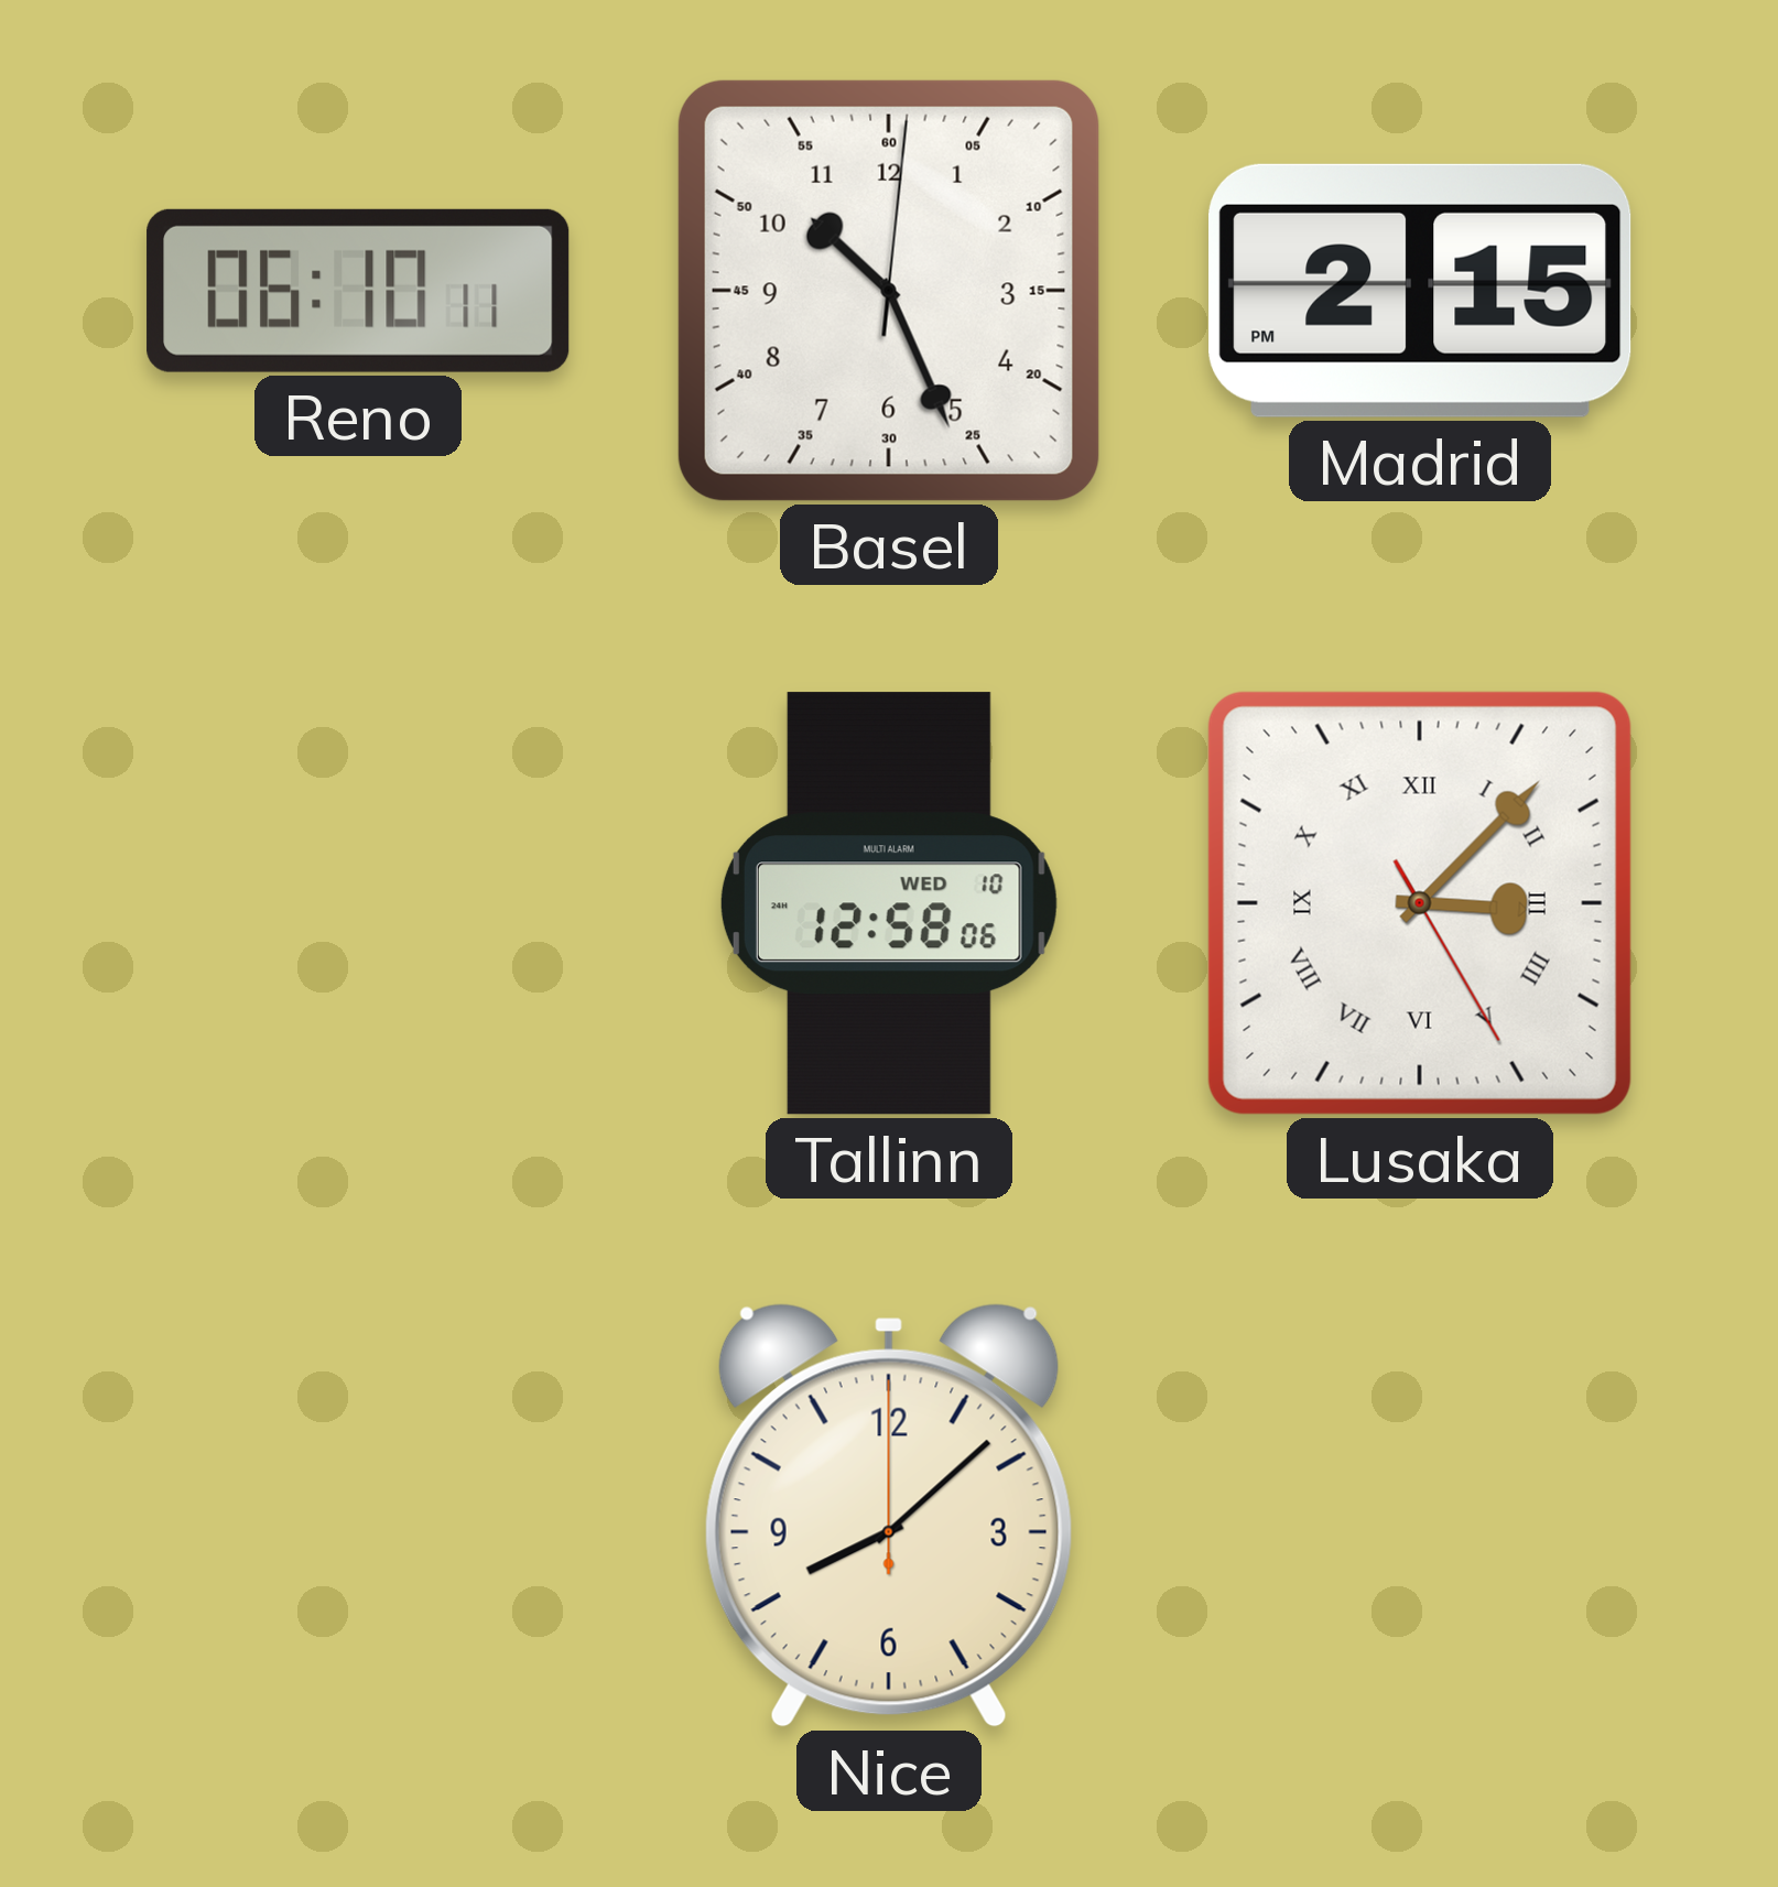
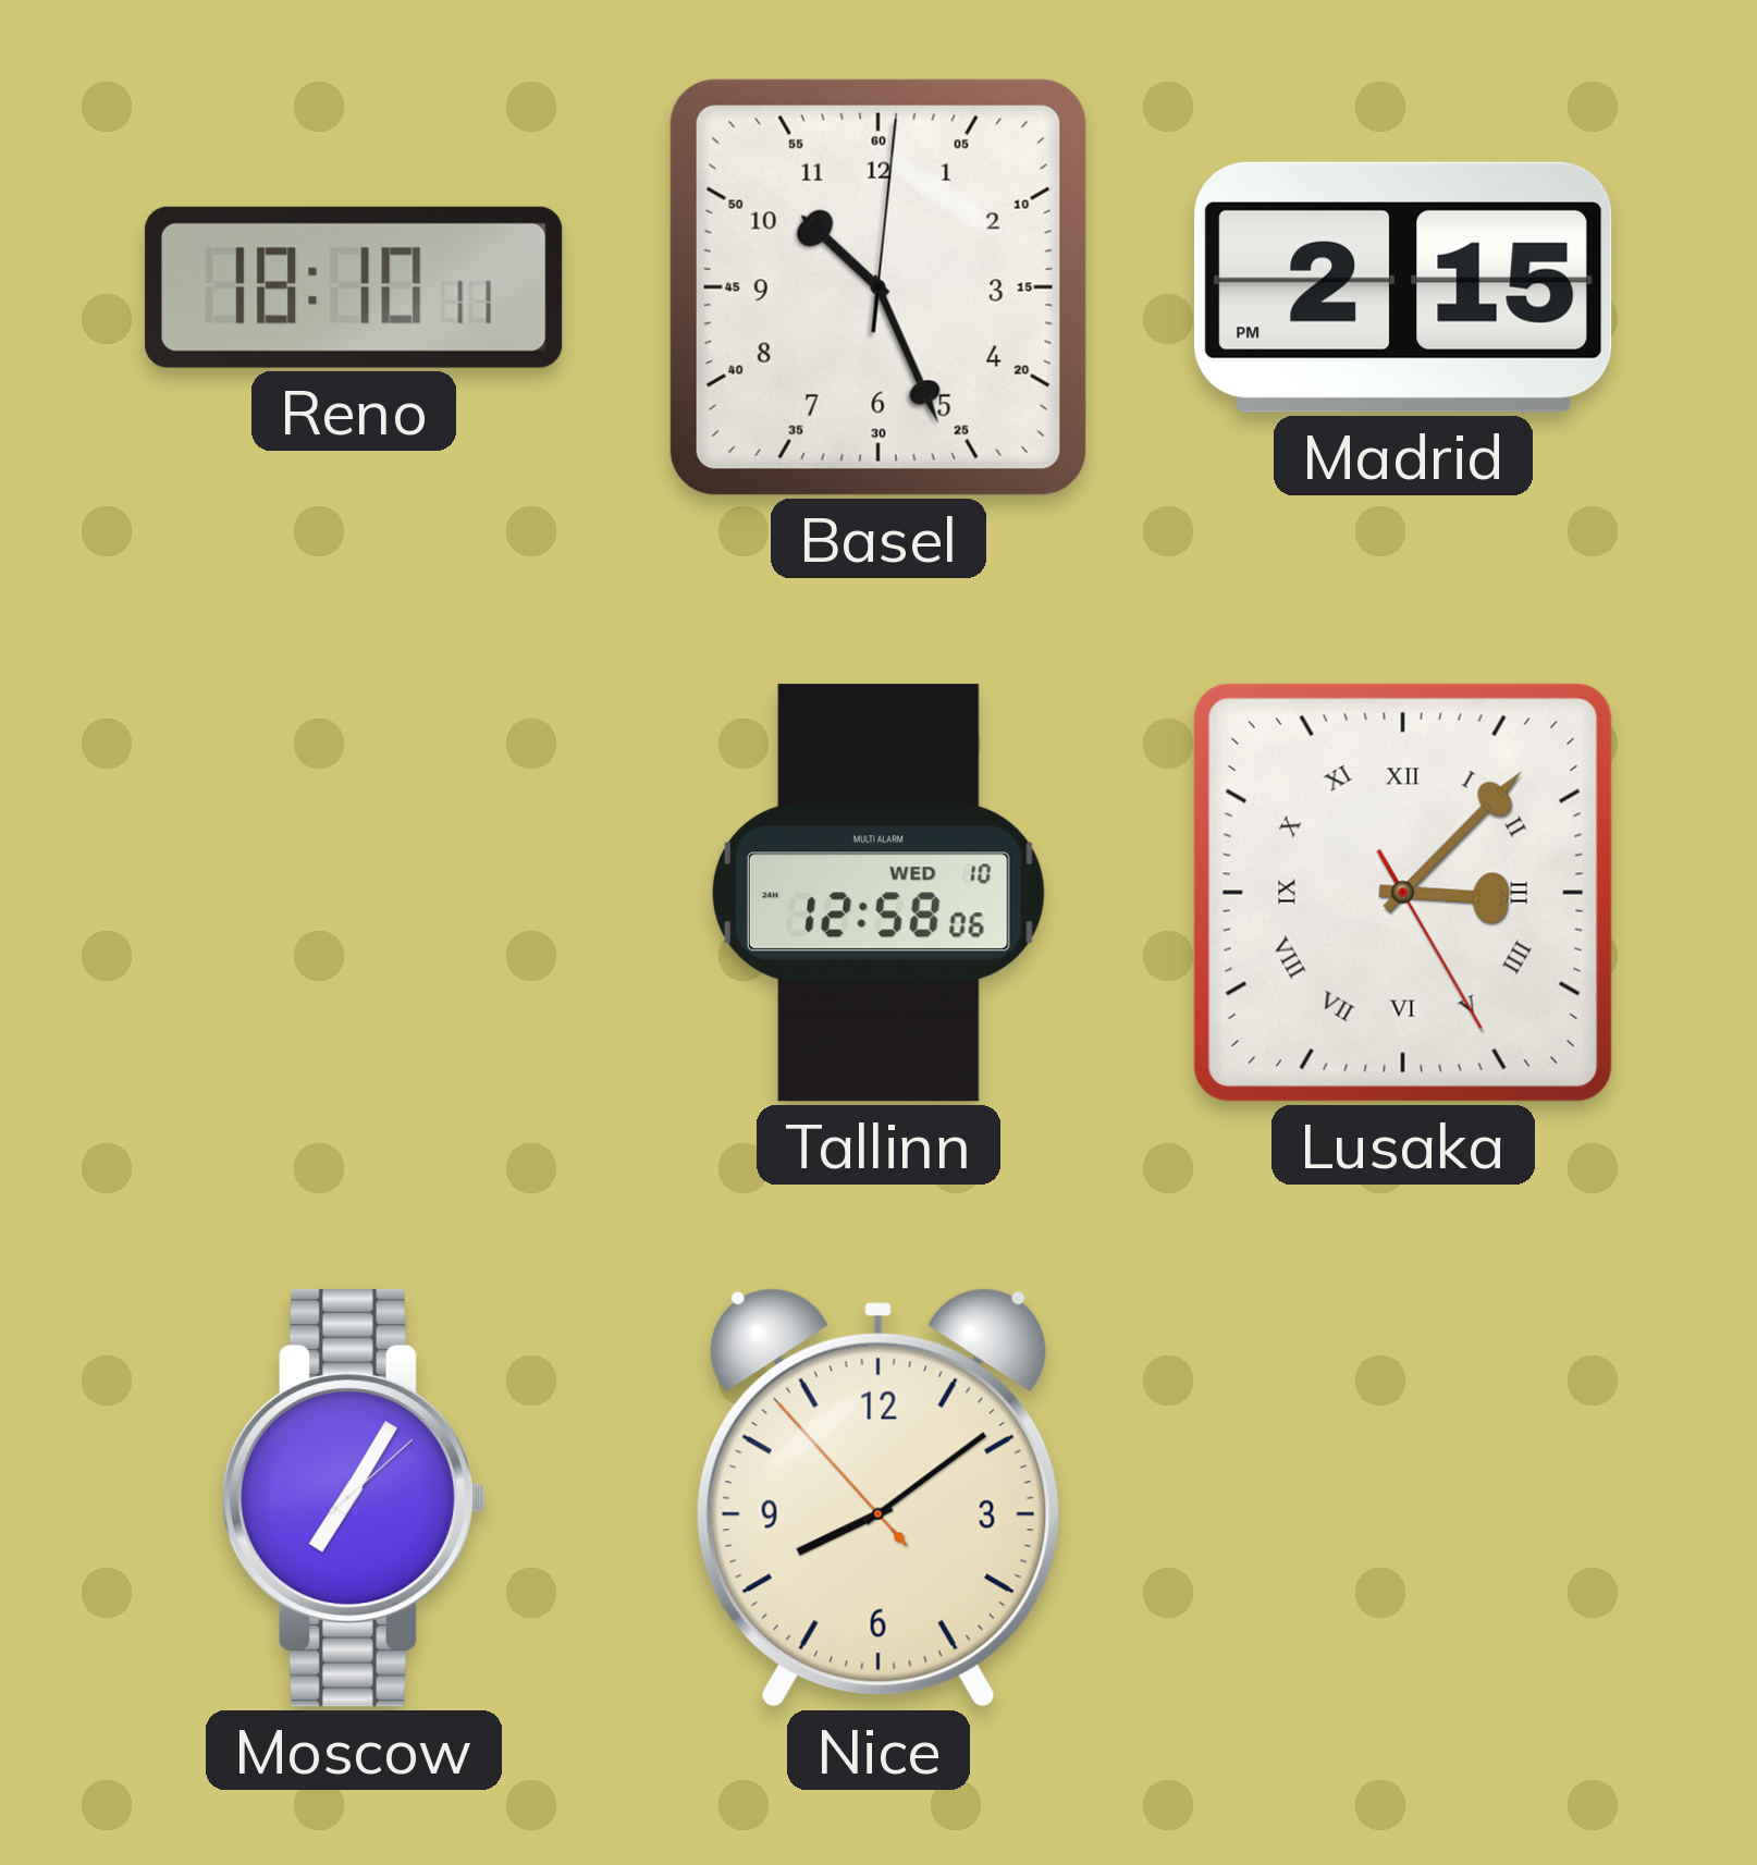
Reno: 06:10 -> 18:10 (354, 287)
Moscow: none -> 7:05 (354, 1498)
Nice: 8:08:00 -> 8:08:53 (878, 1498)
